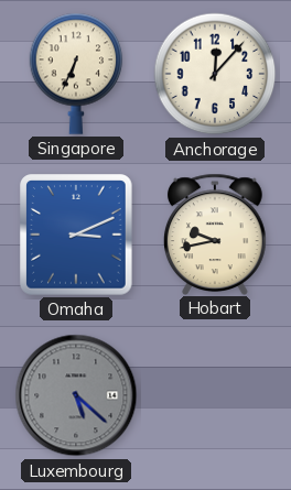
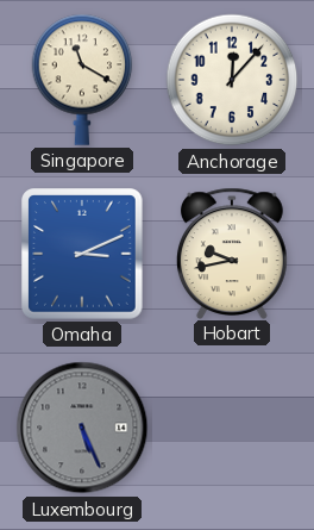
Singapore: 6:34 -> 11:20 (82, 80)
Luxembourg: 5:22 -> 5:26 (82, 428)
